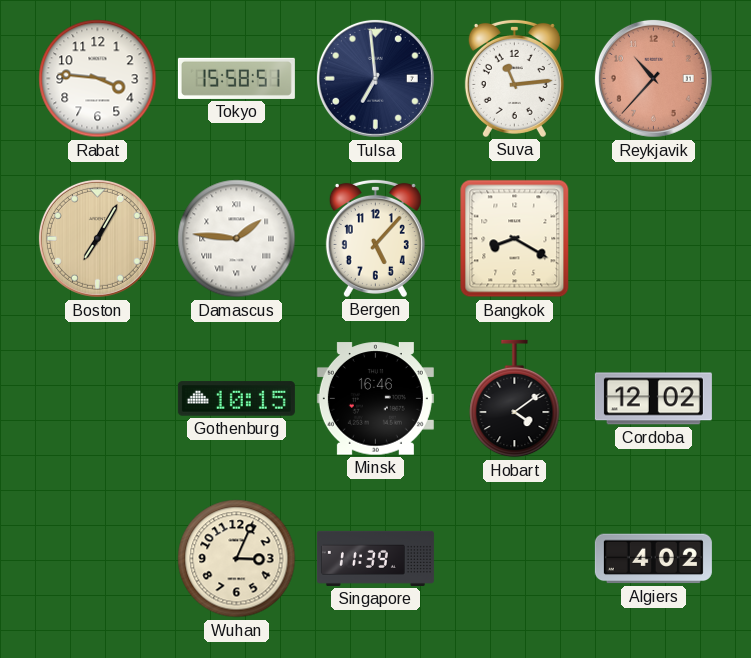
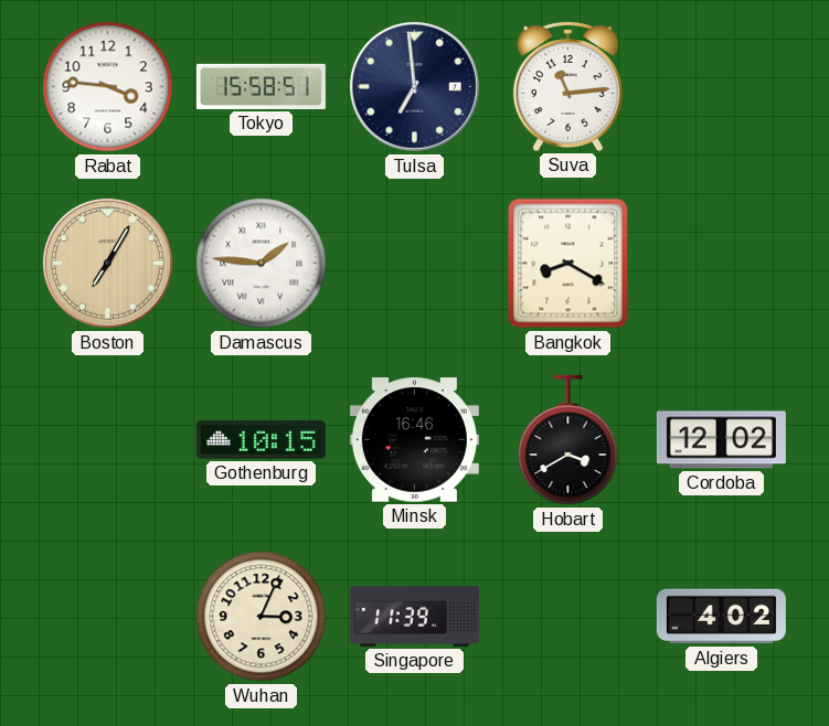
Reykjavik: 10:37 -> none (653, 78)
Bergen: 5:07 -> none (375, 238)
Hobart: 4:09 -> 3:40 (568, 440)
